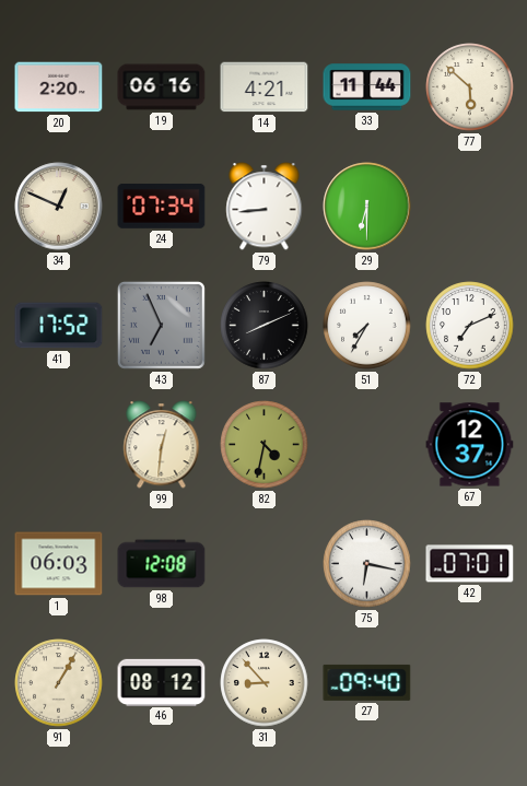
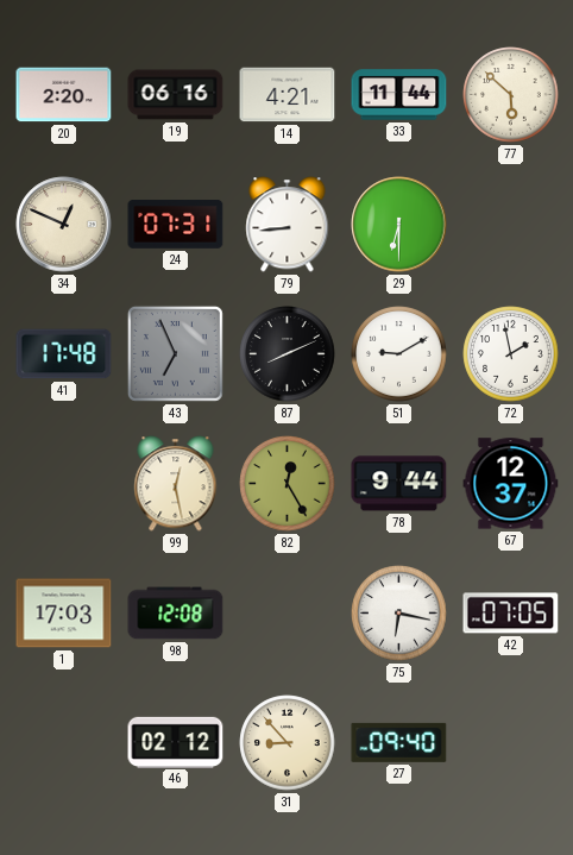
24: 07:34 -> 07:31 (176, 225)
41: 17:52 -> 17:48 (64, 354)
51: 7:35 -> 9:10 (399, 354)
72: 7:11 -> 1:58 (511, 354)
99: 12:31 -> 12:28 (176, 484)
82: 4:32 -> 12:25 (288, 484)
78: none -> 9:44 (399, 484)
1: 06:03 -> 17:03 (64, 614)
42: 07:01 -> 07:05 (511, 614)
91: 1:05 -> none (59, 683)
46: 08:12 -> 02:12 (176, 742)
